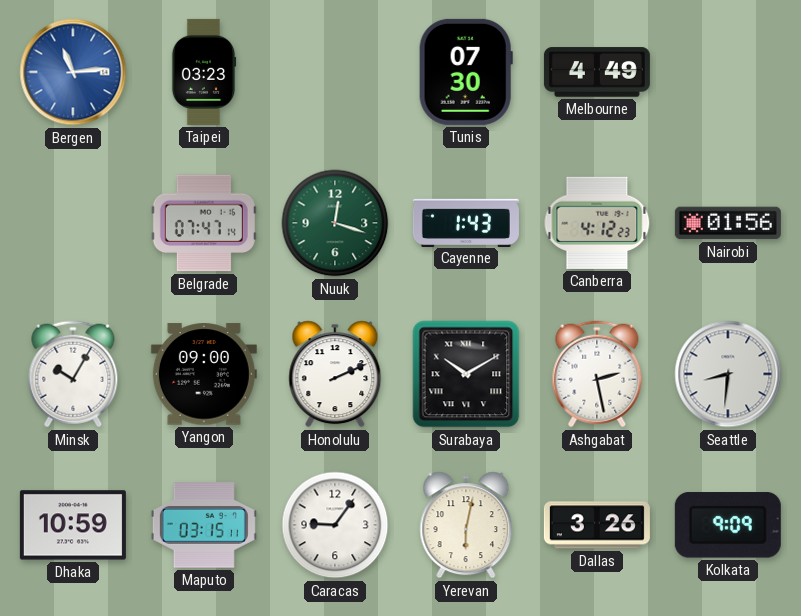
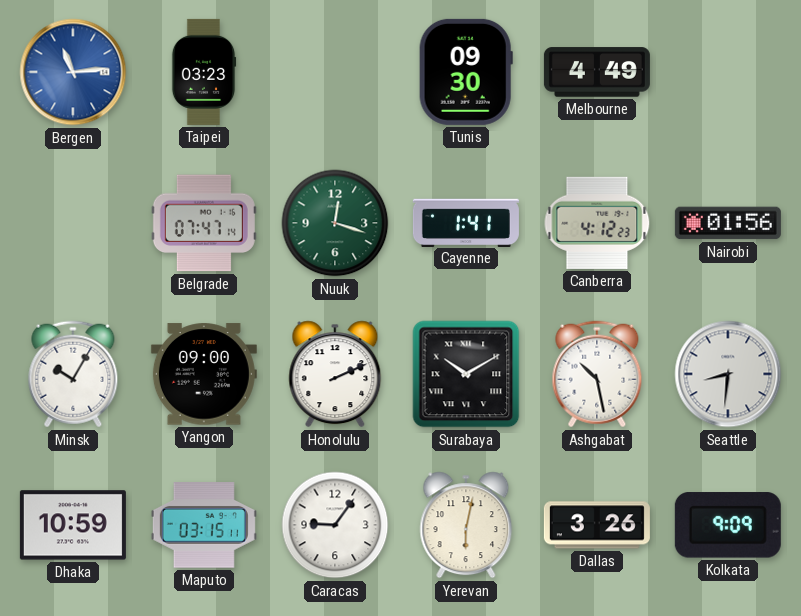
Tunis: 07:30 -> 09:30 (466, 72)
Cayenne: 1:43 -> 1:41 (466, 222)
Ashgabat: 2:28 -> 10:28 (597, 374)
